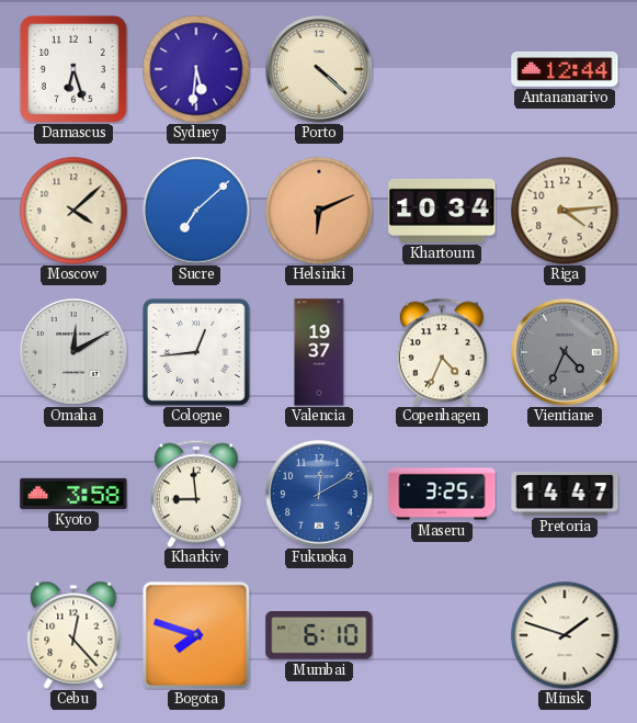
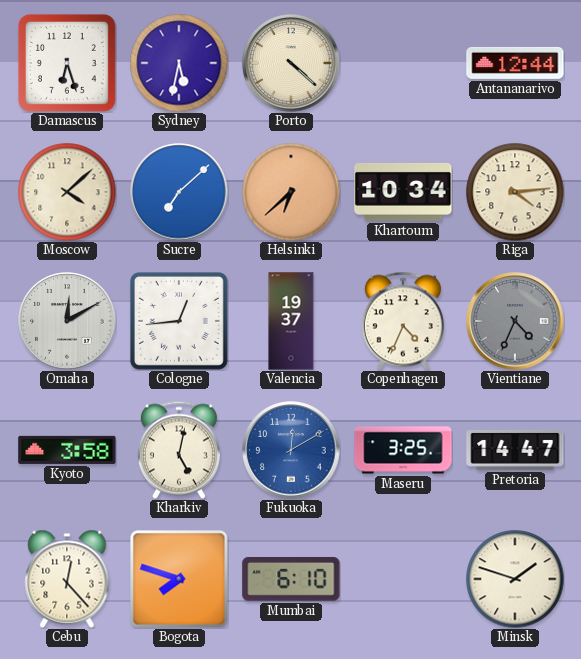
Sydney: 5:31 -> 5:32 (179, 63)
Helsinki: 6:11 -> 6:38 (291, 192)
Kharkiv: 8:59 -> 5:02 (179, 450)
